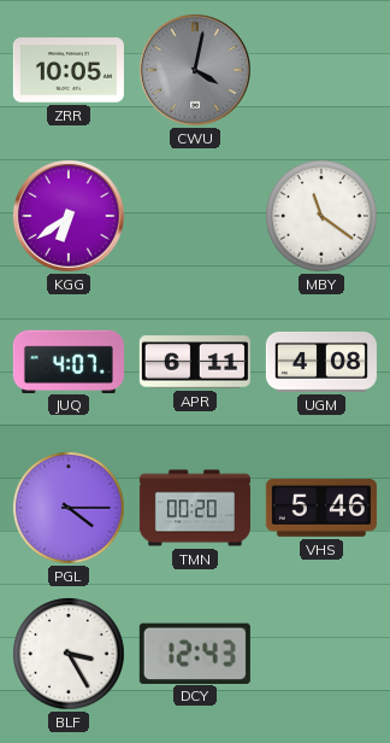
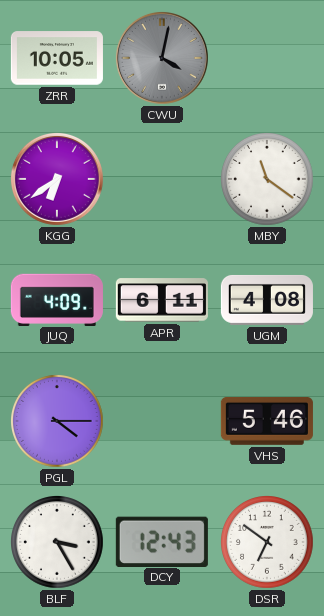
JUQ: 4:07 -> 4:09 (57, 299)
TMN: 00:20 -> none (195, 508)
DSR: none -> 6:51 (268, 543)
